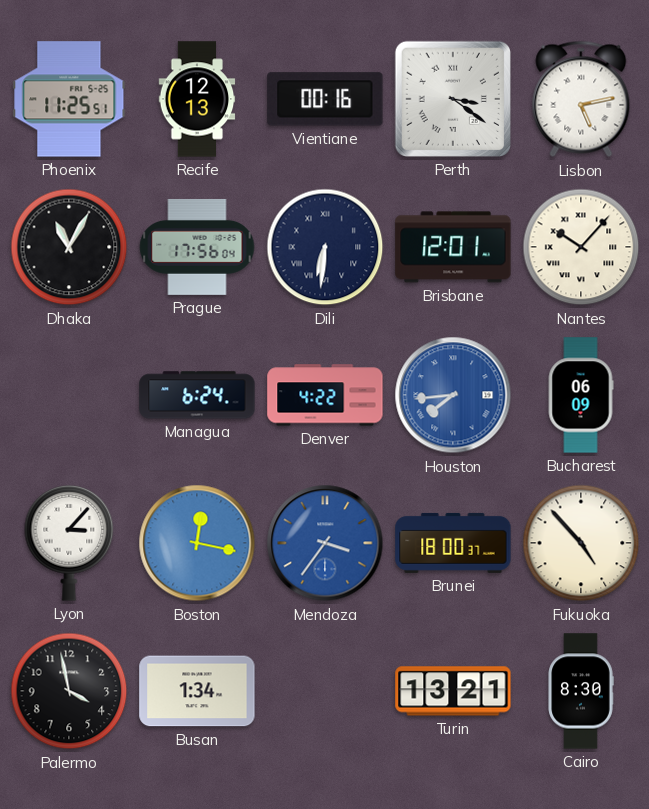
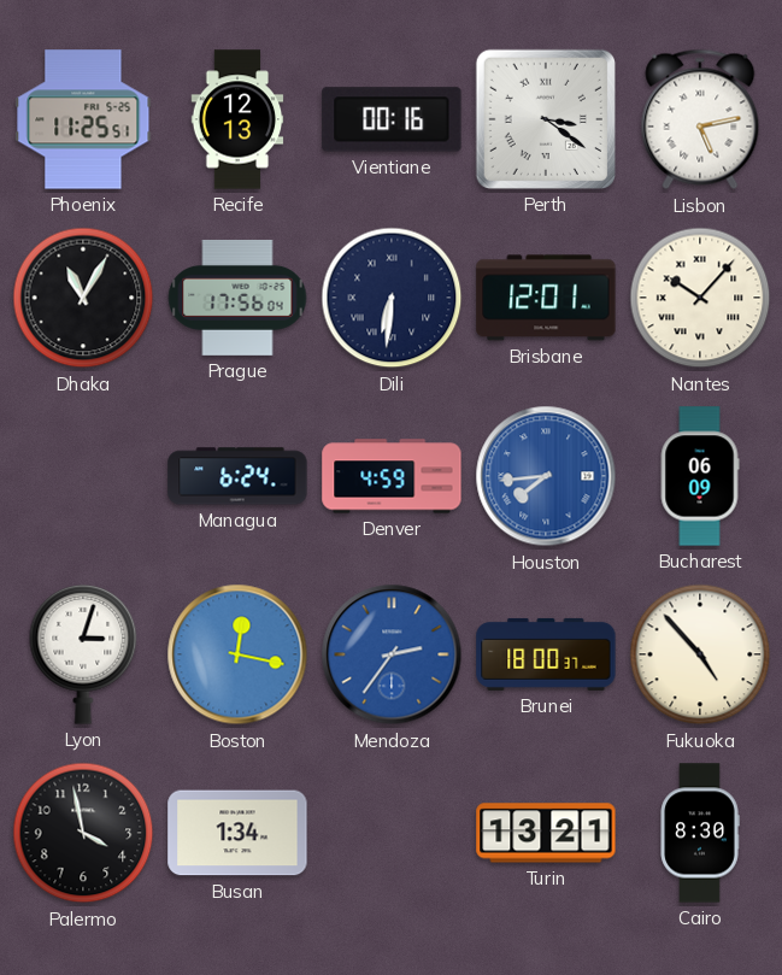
Denver: 4:22 -> 4:59 (392, 476)
Lyon: 3:07 -> 3:03 (83, 654)
Mendoza: 3:36 -> 2:36 (392, 654)
